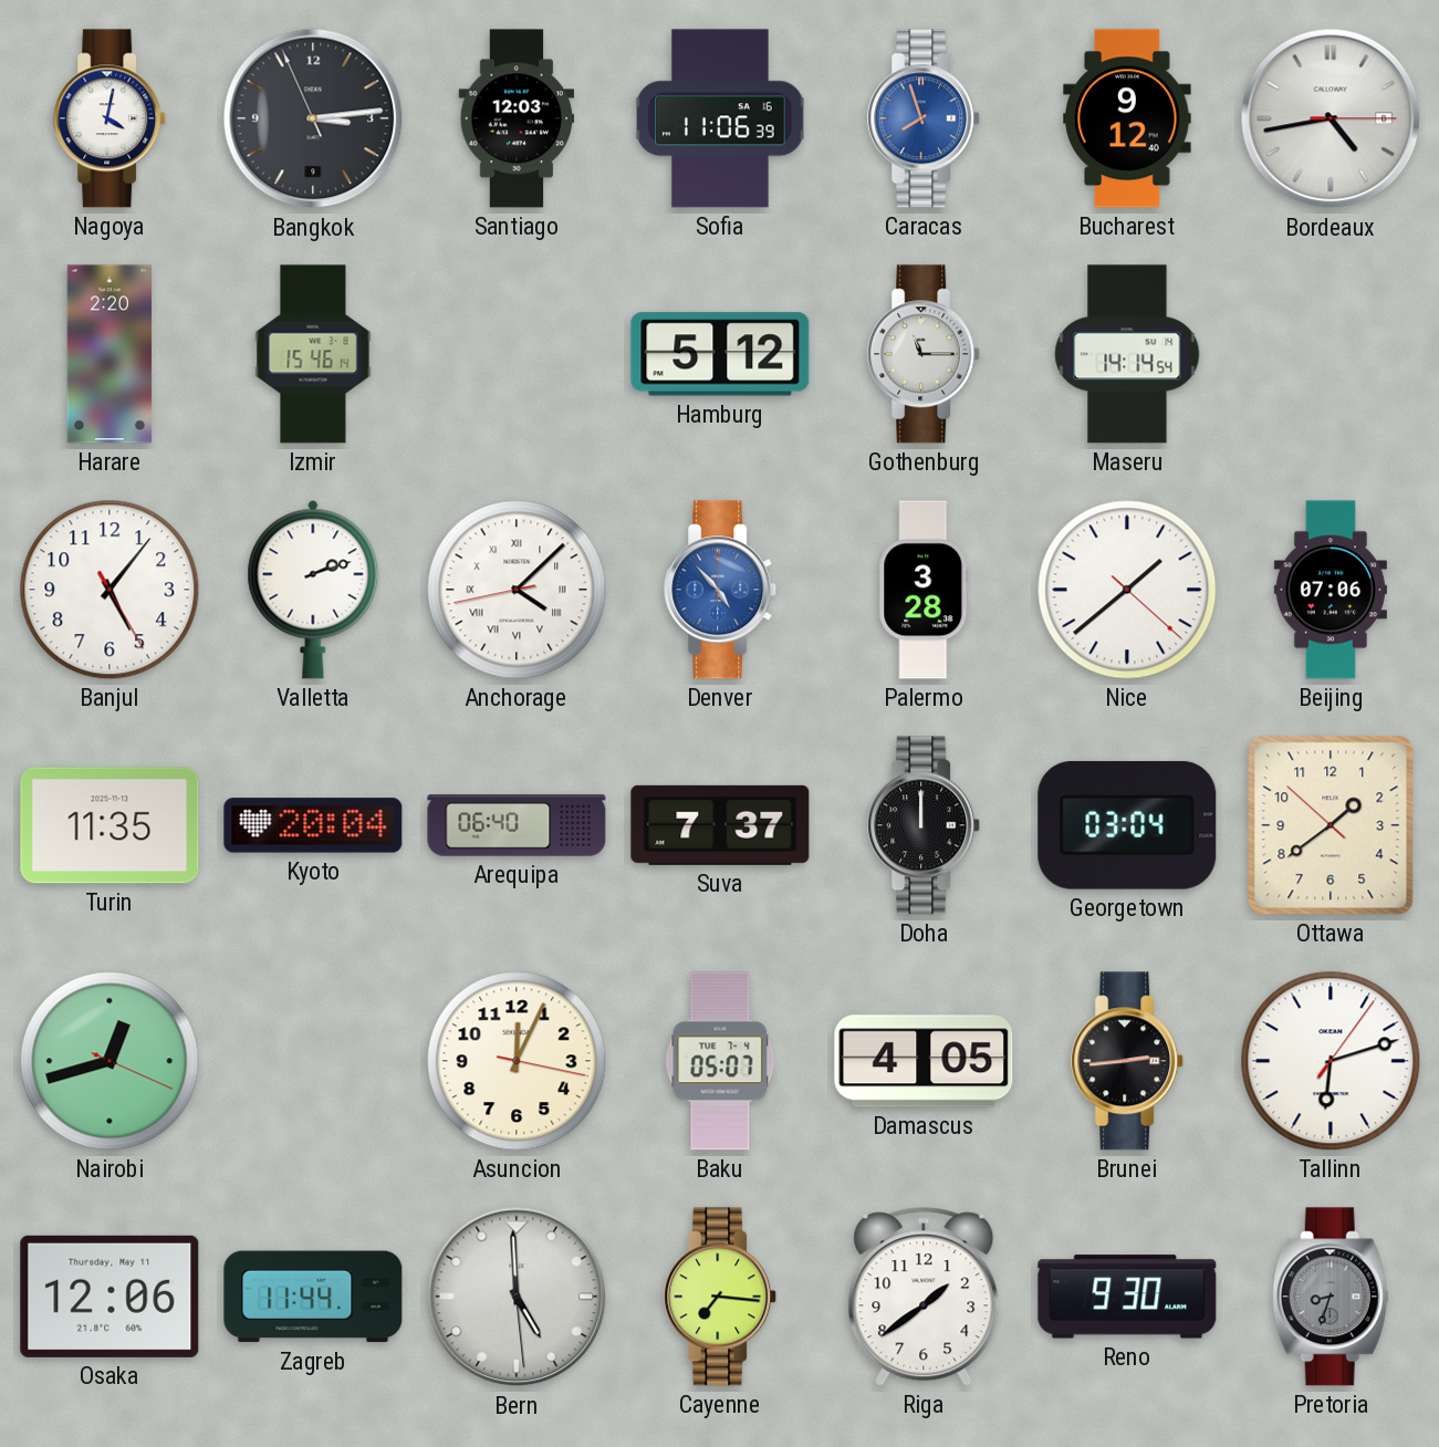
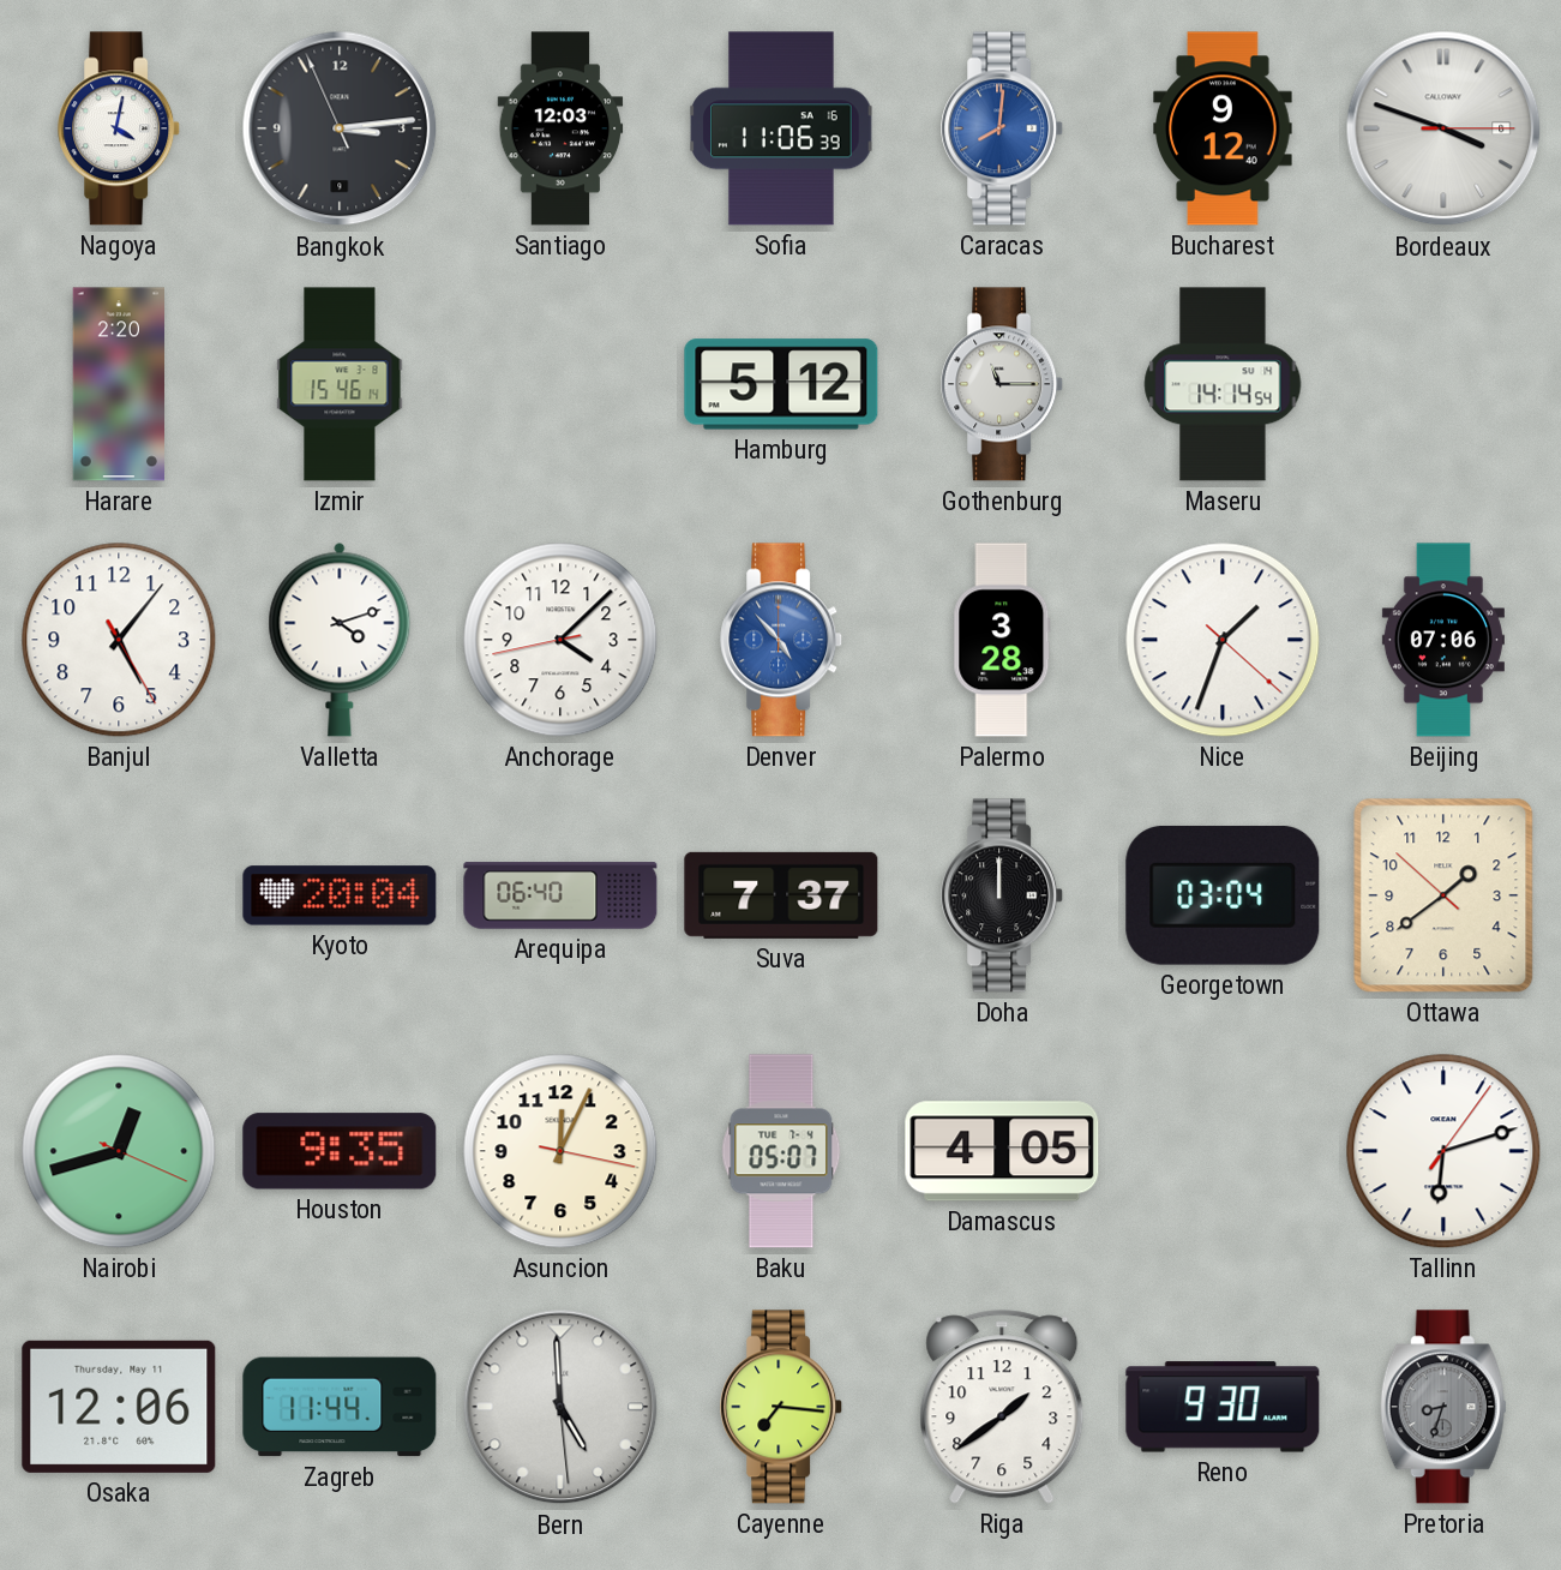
Caracas: 7:57 -> 8:01 (1003, 128)
Bordeaux: 4:43 -> 3:48 (1443, 128)
Valletta: 2:12 -> 4:12 (340, 640)
Anchorage numerals: Roman -> Arabic (560, 640)
Nice: 1:38 -> 1:33 (1223, 640)
Turin: 11:35 -> none (110, 825)
Houston: none -> 9:35 (340, 1151)
Brunei: 2:44 -> none (1128, 1061)
